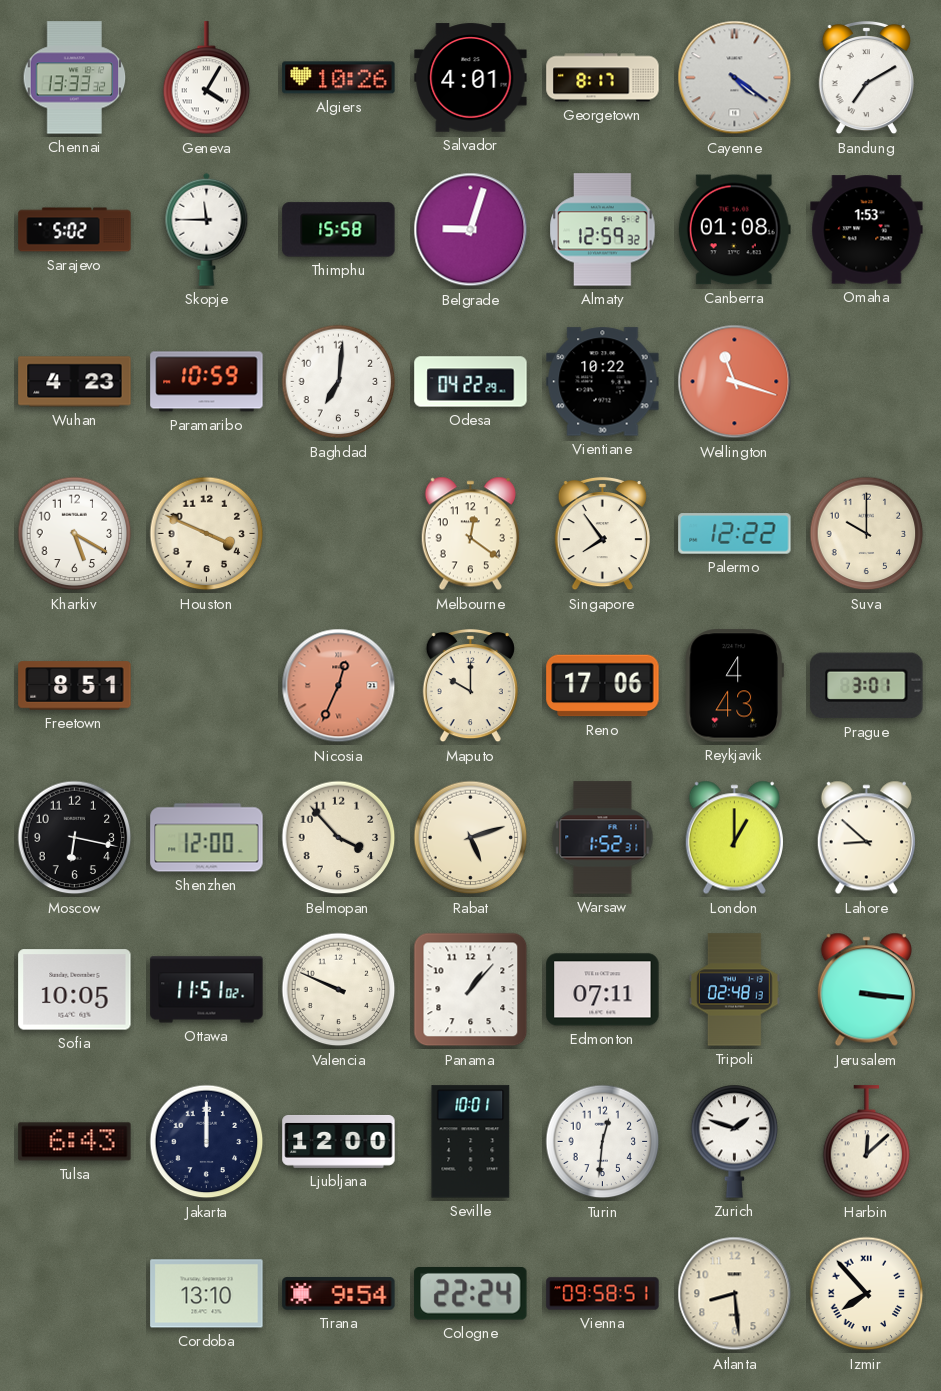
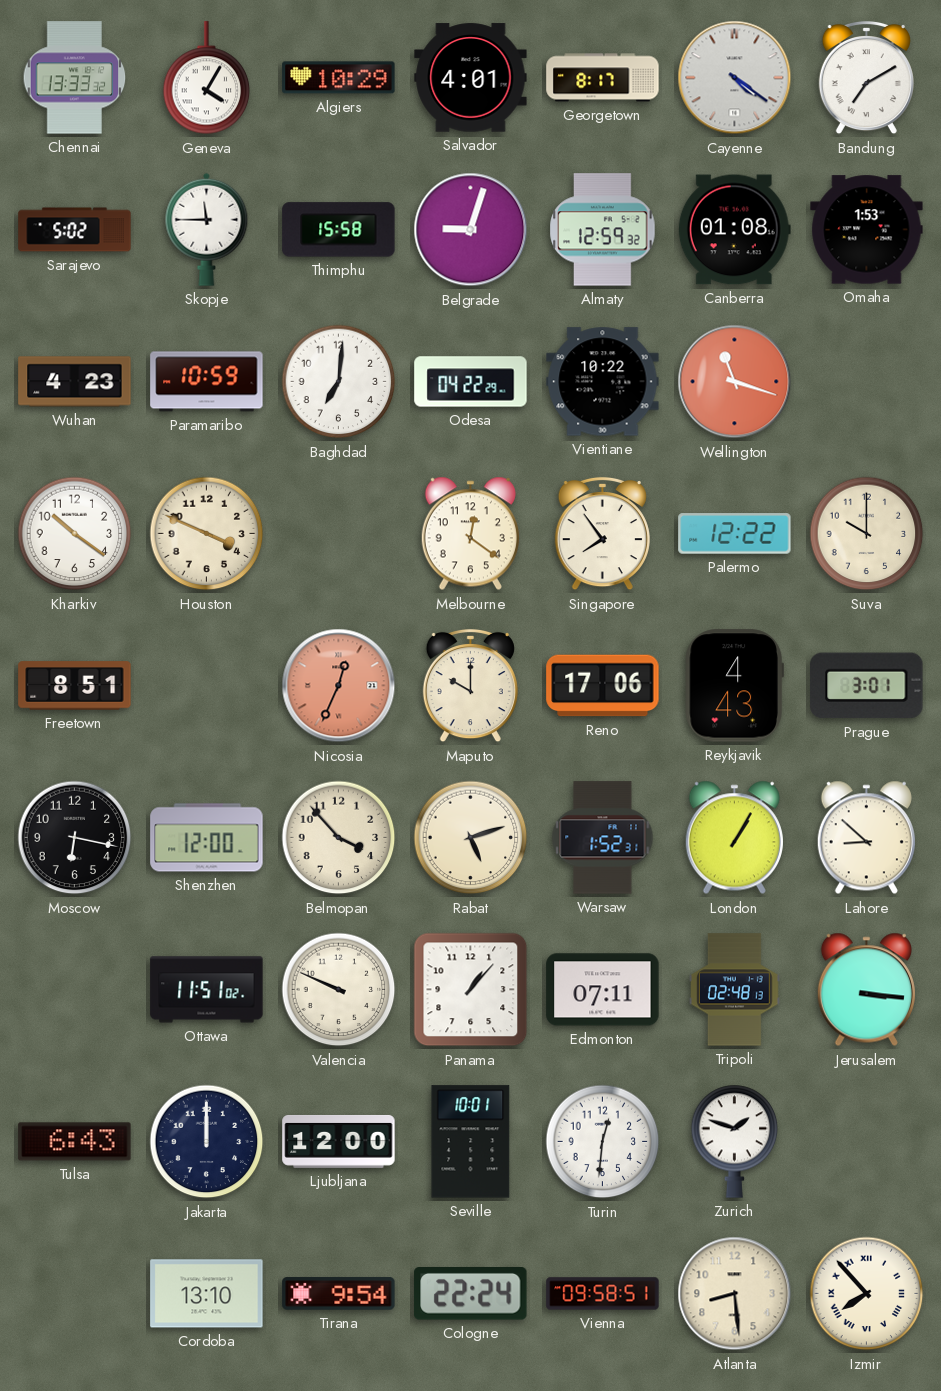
Algiers: 10:26 -> 10:29 (339, 78)
Kharkiv: 5:20 -> 10:21 (75, 534)
London: 1:00 -> 1:05 (734, 838)
Sofia: 10:05 -> none (75, 990)
Harbin: 12:08 -> none (867, 1142)
